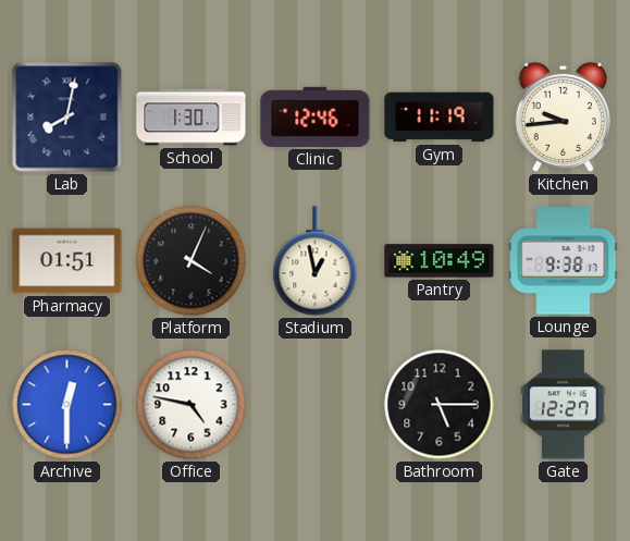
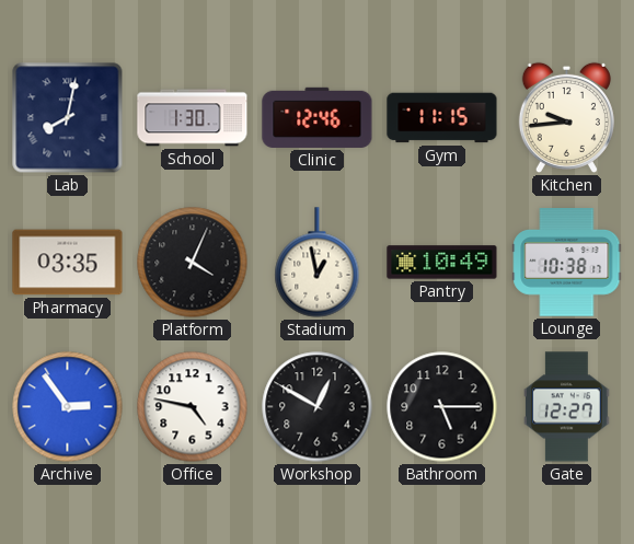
Gym: 11:19 -> 11:15 (442, 118)
Pharmacy: 01:51 -> 03:35 (68, 263)
Lounge: 9:38 -> 10:38 (567, 263)
Archive: 12:30 -> 2:54 (68, 407)
Workshop: none -> 12:50 (318, 407)
